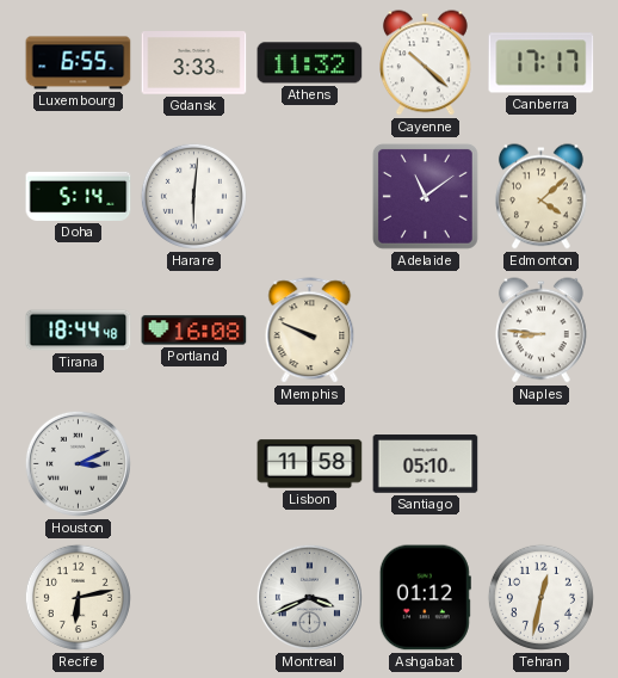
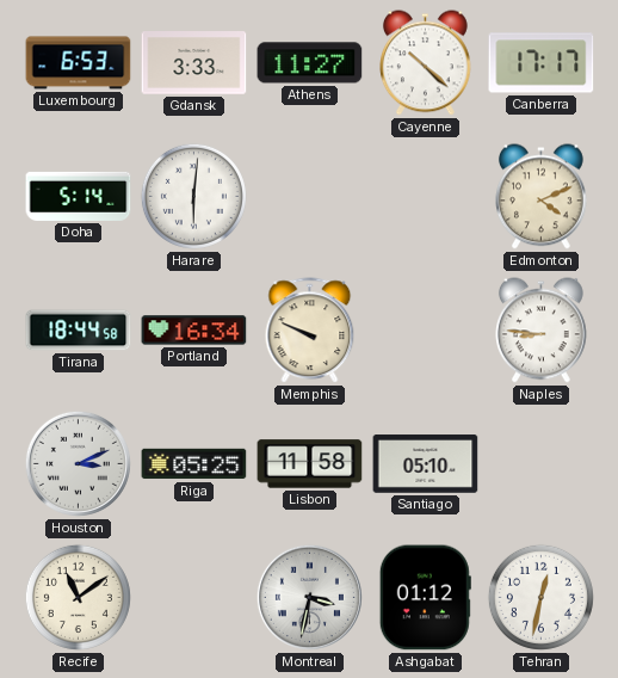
Luxembourg: 6:55 -> 6:53 (79, 63)
Athens: 11:32 -> 11:27 (310, 63)
Adelaide: 11:09 -> none (425, 196)
Edmonton: 4:08 -> 4:11 (542, 197)
Tirana: 18:44:48 -> 18:44:58 (79, 331)
Portland: 16:08 -> 16:34 (194, 331)
Riga: none -> 05:25 (194, 464)
Recife: 6:13 -> 11:09 (78, 597)
Montreal: 3:41 -> 3:32 (309, 597)
